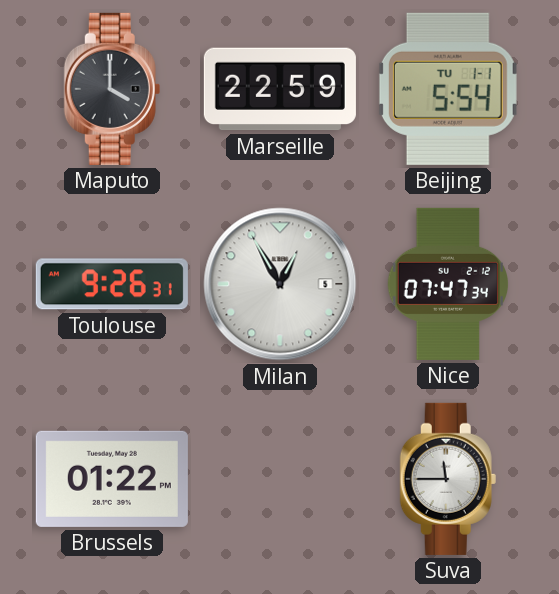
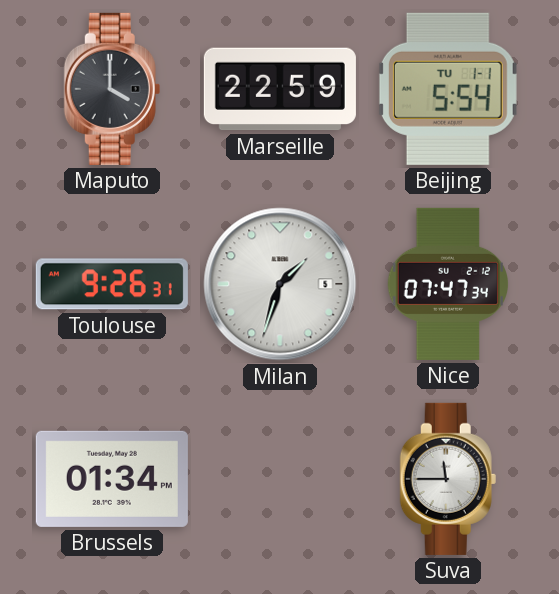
Milan: 12:55 -> 1:33 (280, 284)
Brussels: 01:22 -> 01:34 (112, 479)
